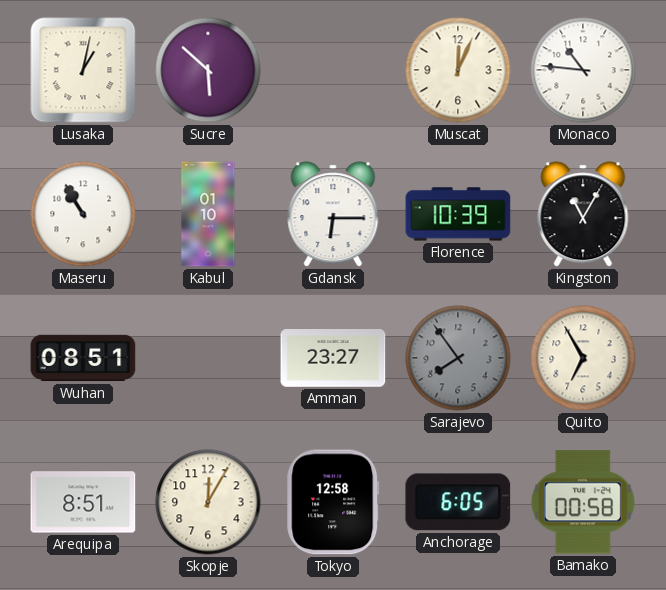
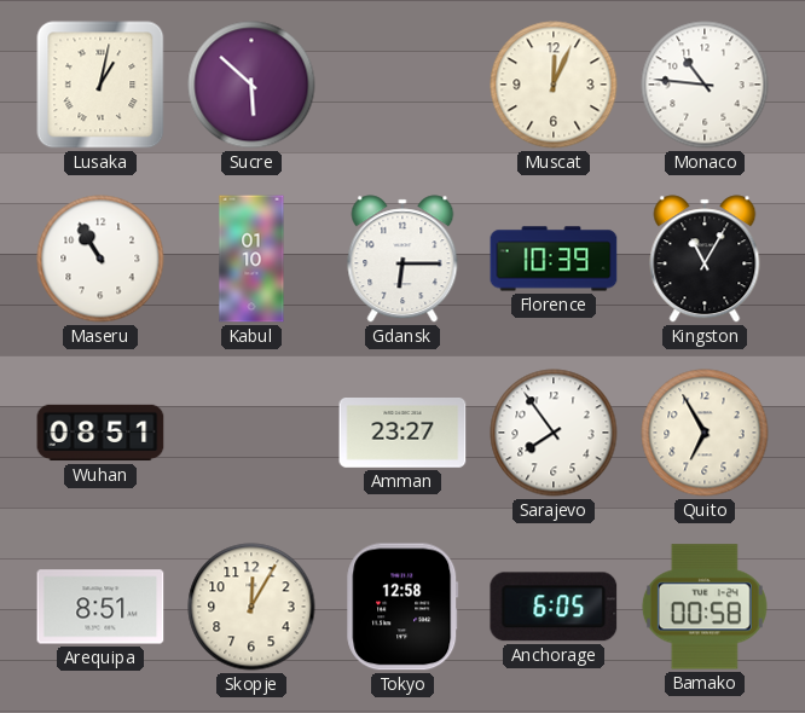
Sarajevo dial: grey -> white (554, 433)
